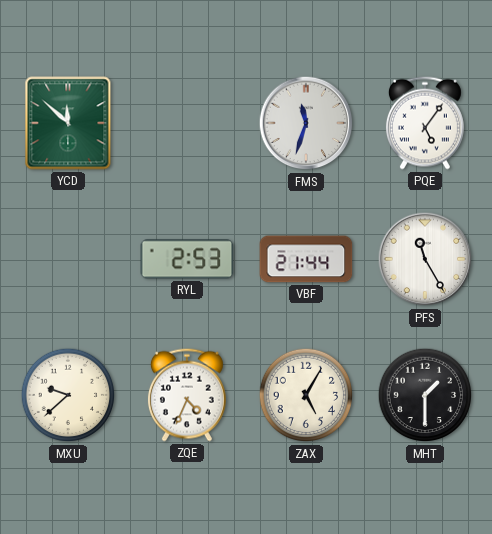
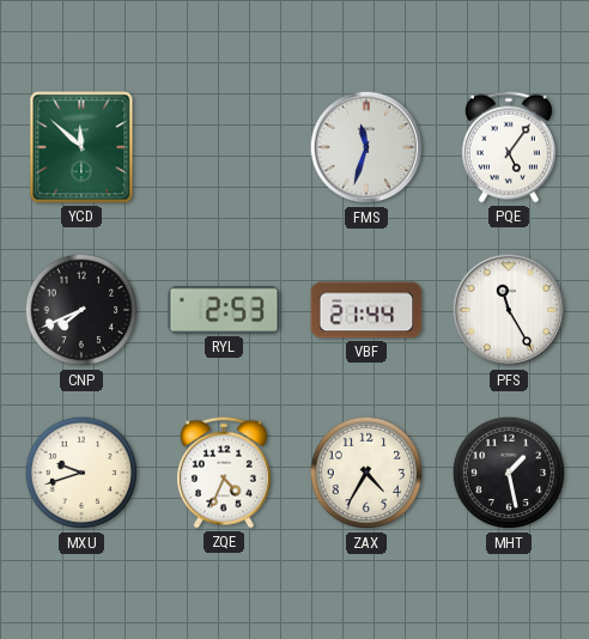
CNP: none -> 7:41 (81, 310)
MXU: 9:38 -> 9:42 (81, 473)
ZAX: 5:05 -> 4:35 (366, 473)
MHT: 1:30 -> 1:28 (509, 473)
